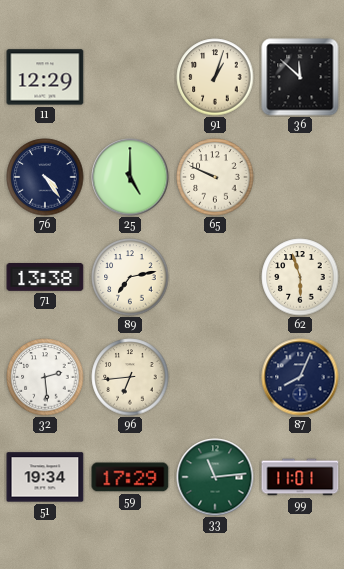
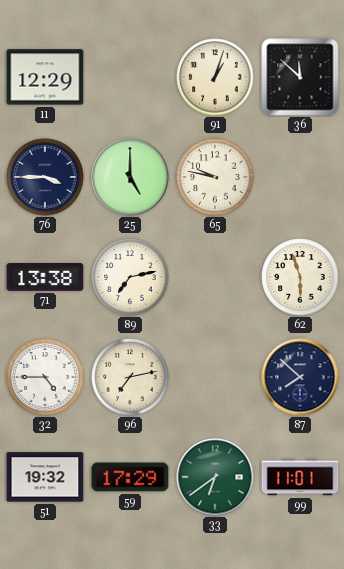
76: 4:24 -> 3:45 (45, 177)
65: 9:49 -> 9:47 (215, 177)
32: 2:29 -> 4:45 (45, 377)
96: 6:44 -> 7:13 (130, 377)
87: 8:04 -> 7:52 (300, 377)
51: 19:34 -> 19:32 (45, 477)
33: 11:14 -> 6:39 (215, 477)
